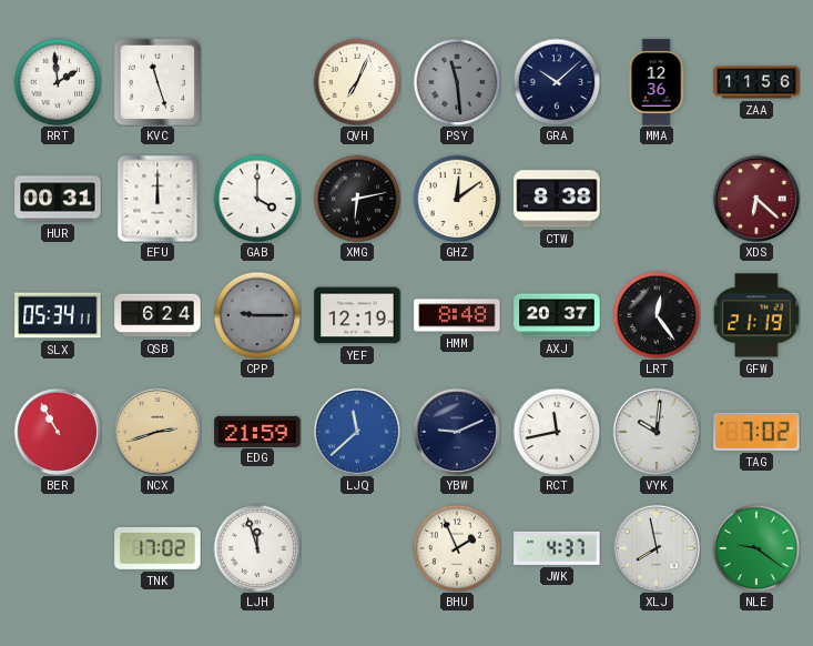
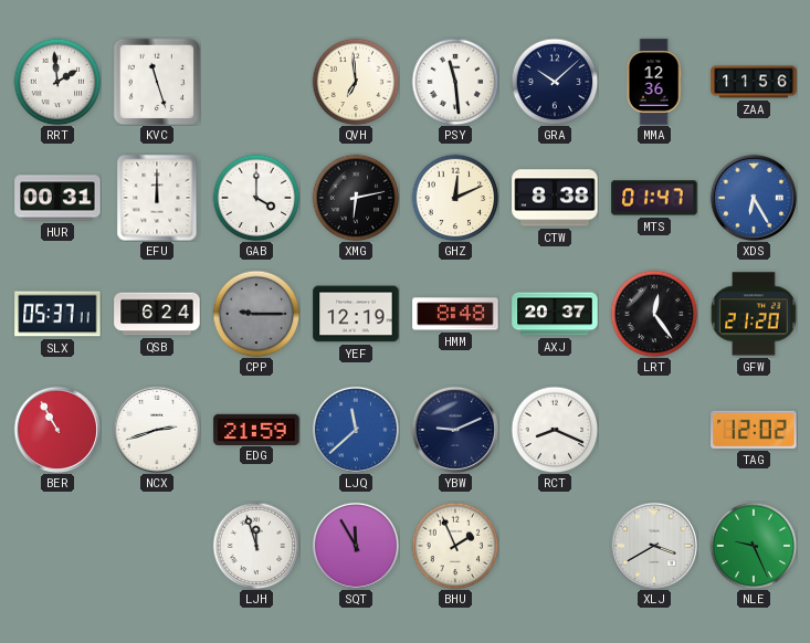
QVH: 7:04 -> 6:59 (356, 82)
PSY dial: grey -> white (455, 82)
GHZ: 12:09 -> 12:11 (455, 198)
MTS: none -> 01:47 (654, 198)
XDS: 6:22 -> 6:25 (753, 197)
XDS dial: burgundy -> blue (753, 197)
SLX: 05:34 -> 05:37 (57, 314)
GFW: 21:19 -> 21:20 (754, 314)
NCX dial: champagne -> white (156, 429)
RCT: 11:43 -> 8:19 (555, 430)
VYK: 10:01 -> none (656, 431)
TAG: 7:02 -> 12:02 (754, 430)
TNK: 17:02 -> none (157, 548)
SQT: none -> 11:55 (355, 545)
JWK: 4:37 -> none (557, 548)
XLJ: 7:58 -> 3:40 (653, 545)
NLE: 9:21 -> 9:26 (754, 546)
